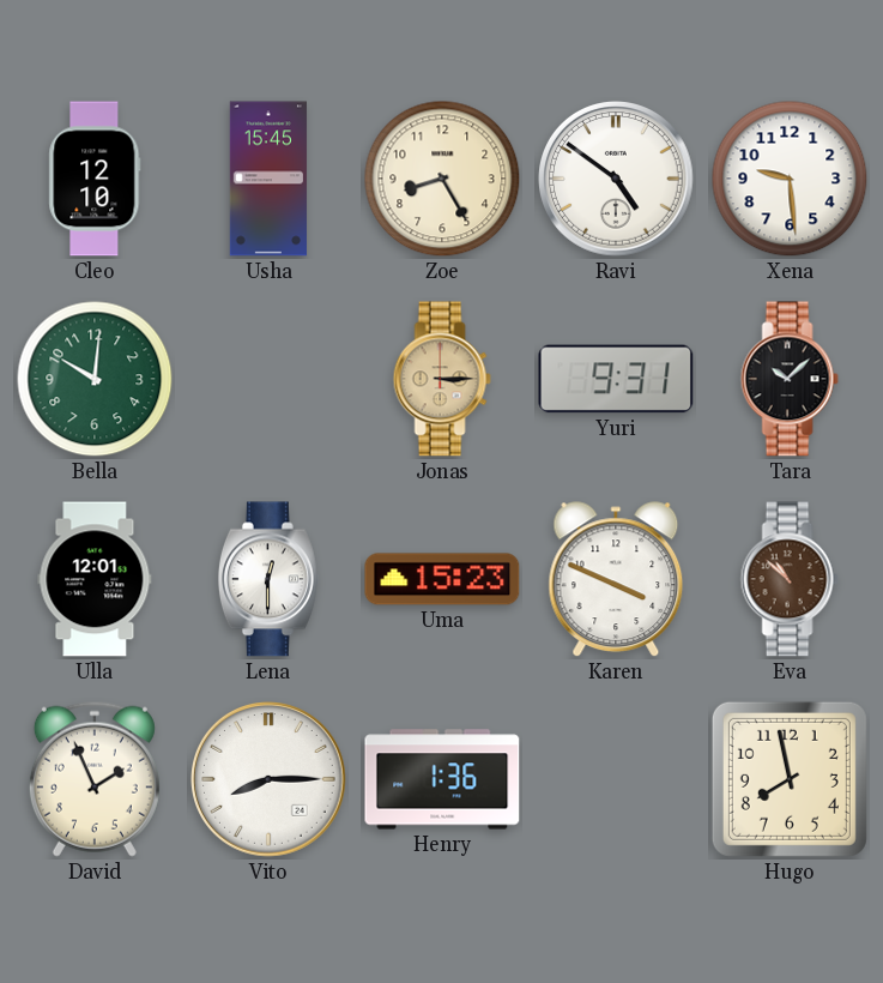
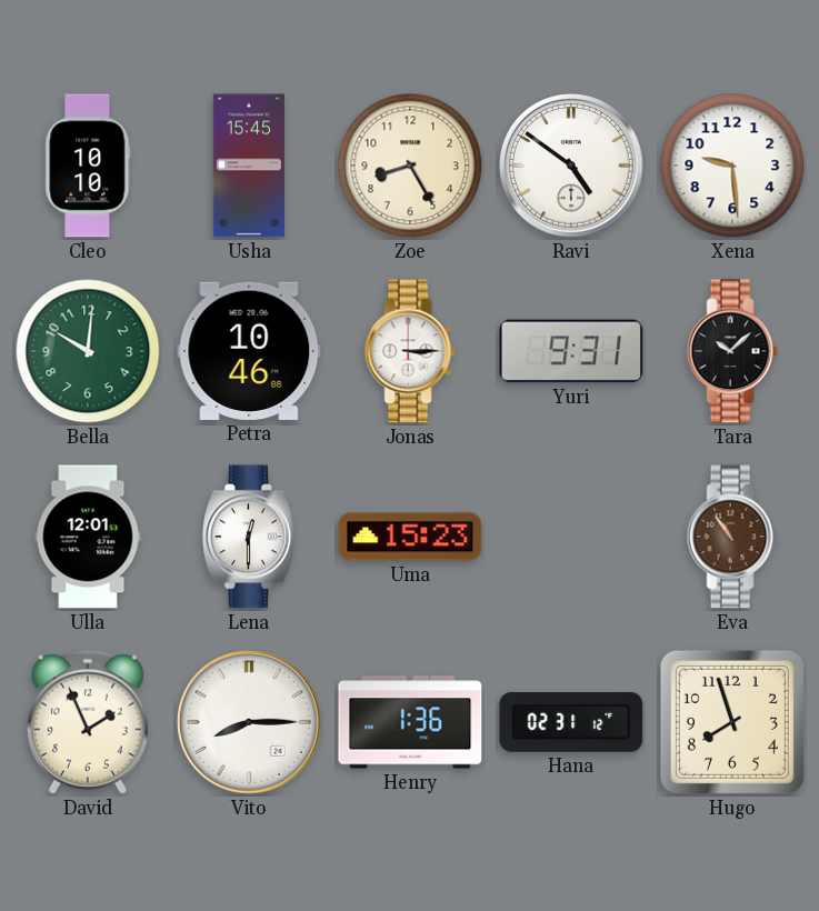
Cleo: 12:10 -> 10:10 (88, 166)
Petra: none -> 10:46 (249, 351)
Jonas dial: champagne -> white (410, 351)
Karen: 3:49 -> none (616, 580)
Eva: 10:52 -> 10:54 (732, 537)
Hana: none -> 02:31 (571, 722)
Hugo: 7:58 -> 7:57 (732, 722)
